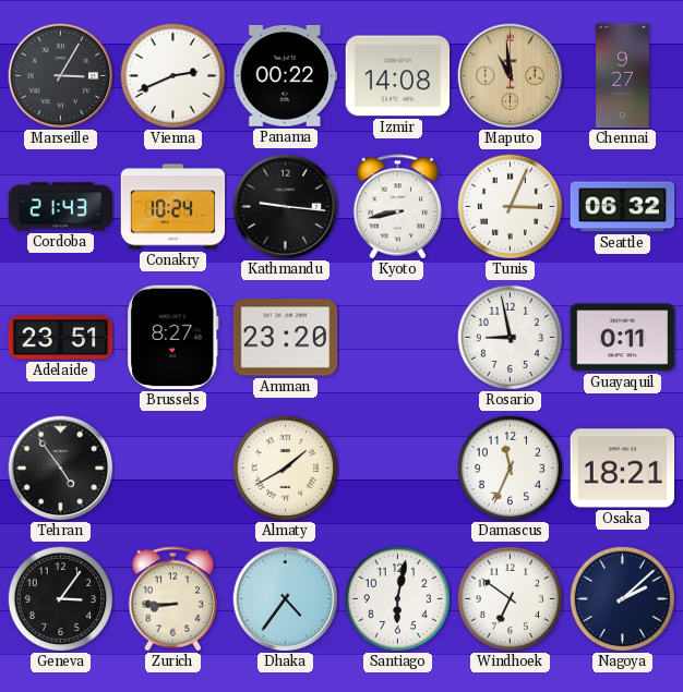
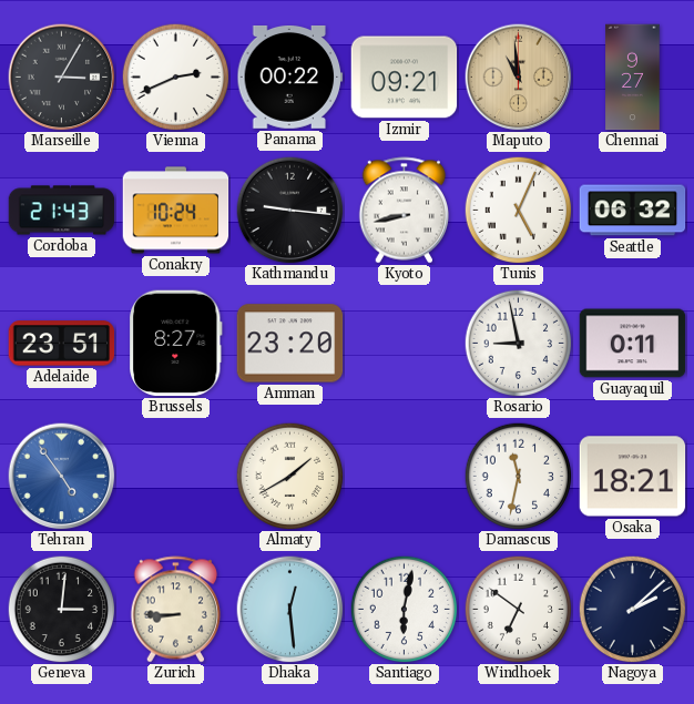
Izmir: 14:08 -> 09:21 (405, 78)
Tunis: 3:04 -> 5:04 (518, 210)
Tehran dial: black -> blue (62, 477)
Damascus: 11:34 -> 11:32 (518, 476)
Geneva: 3:06 -> 3:01 (61, 609)
Dhaka: 4:36 -> 12:29 (290, 610)
